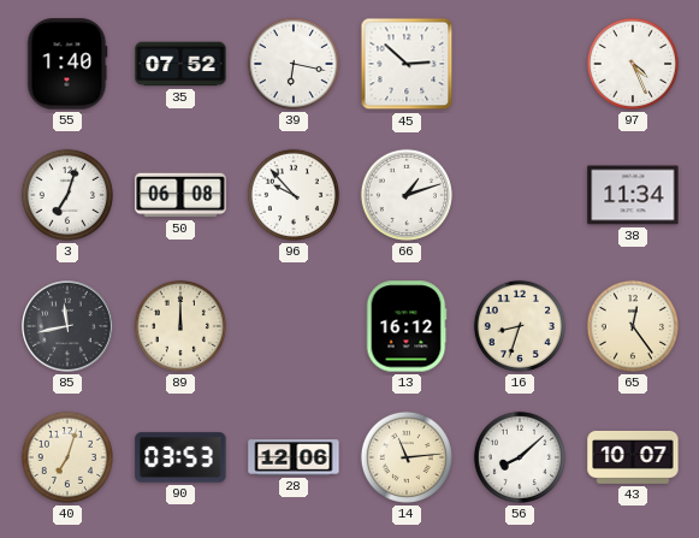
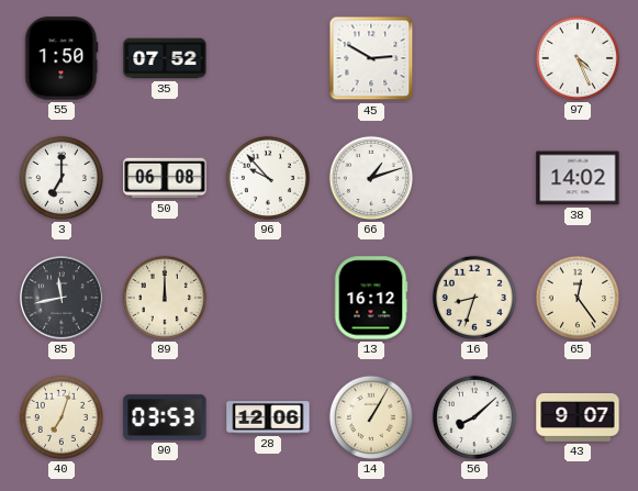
55: 1:40 -> 1:50 (61, 58)
39: 6:17 -> none (294, 64)
45: 2:52 -> 2:50 (371, 58)
3: 7:03 -> 7:00 (61, 178)
38: 11:34 -> 14:02 (578, 178)
14: 11:14 -> 1:05 (371, 417)
43: 10:07 -> 9:07 (578, 417)
